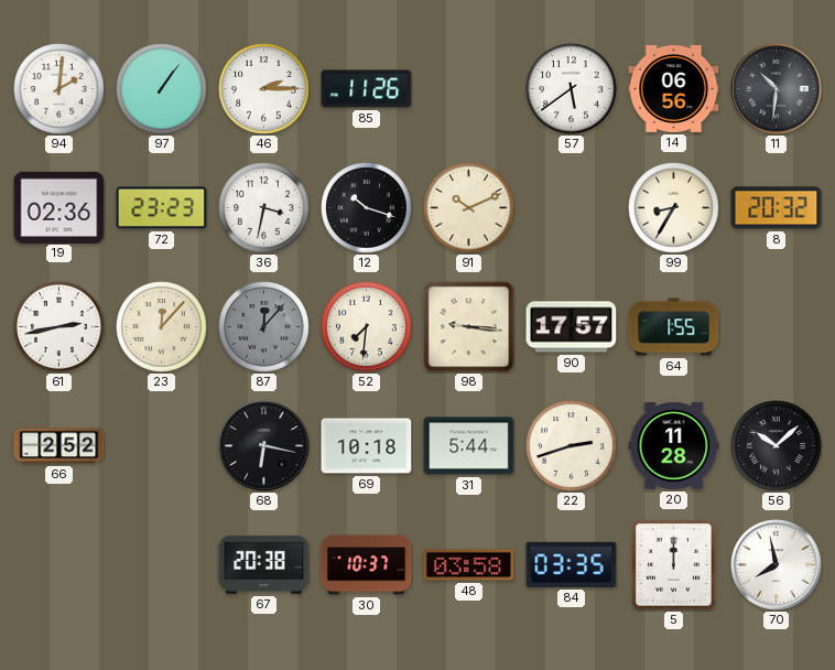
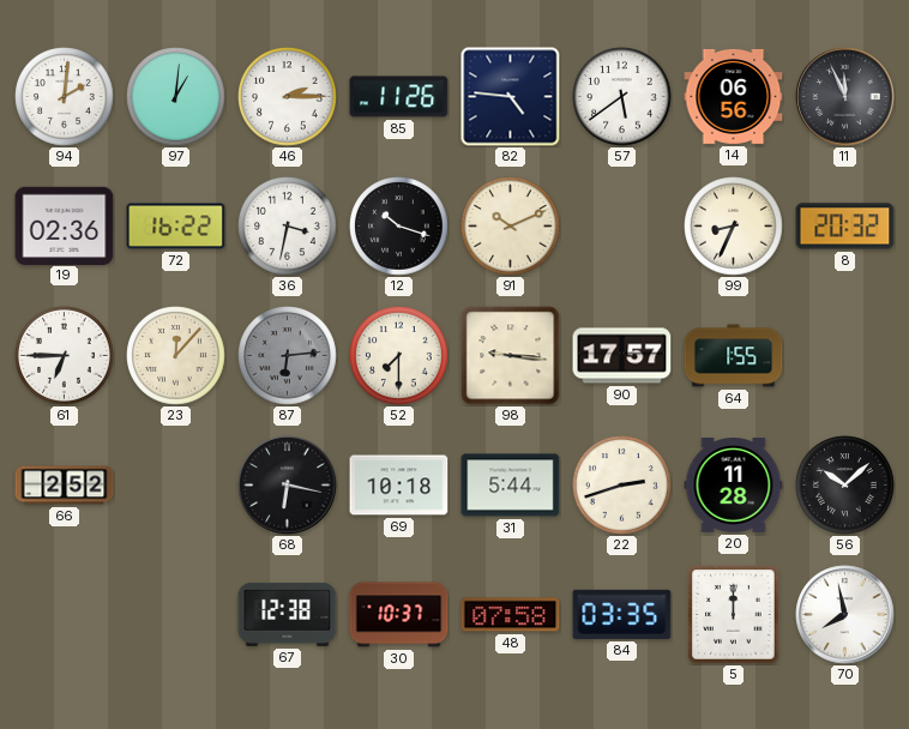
97: 1:06 -> 1:01 (176, 97)
82: none -> 4:46 (511, 97)
11: 10:31 -> 11:56 (845, 97)
72: 23:23 -> 16:22 (176, 227)
99: 8:35 -> 8:34 (734, 227)
61: 2:43 -> 6:45 (65, 356)
87: 12:07 -> 6:14 (288, 356)
52: 7:31 -> 7:30 (399, 356)
67: 20:38 -> 12:38 (288, 614)
48: 03:58 -> 07:58 (511, 615)
